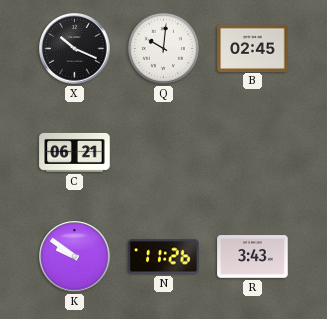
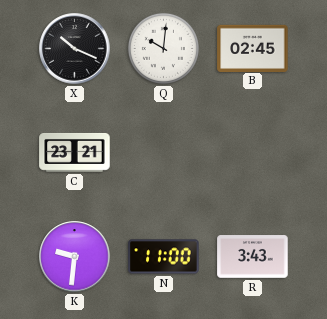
C: 06:21 -> 23:21 (75, 152)
K: 9:51 -> 9:31 (75, 257)
N: 11:26 -> 11:00 (164, 257)
